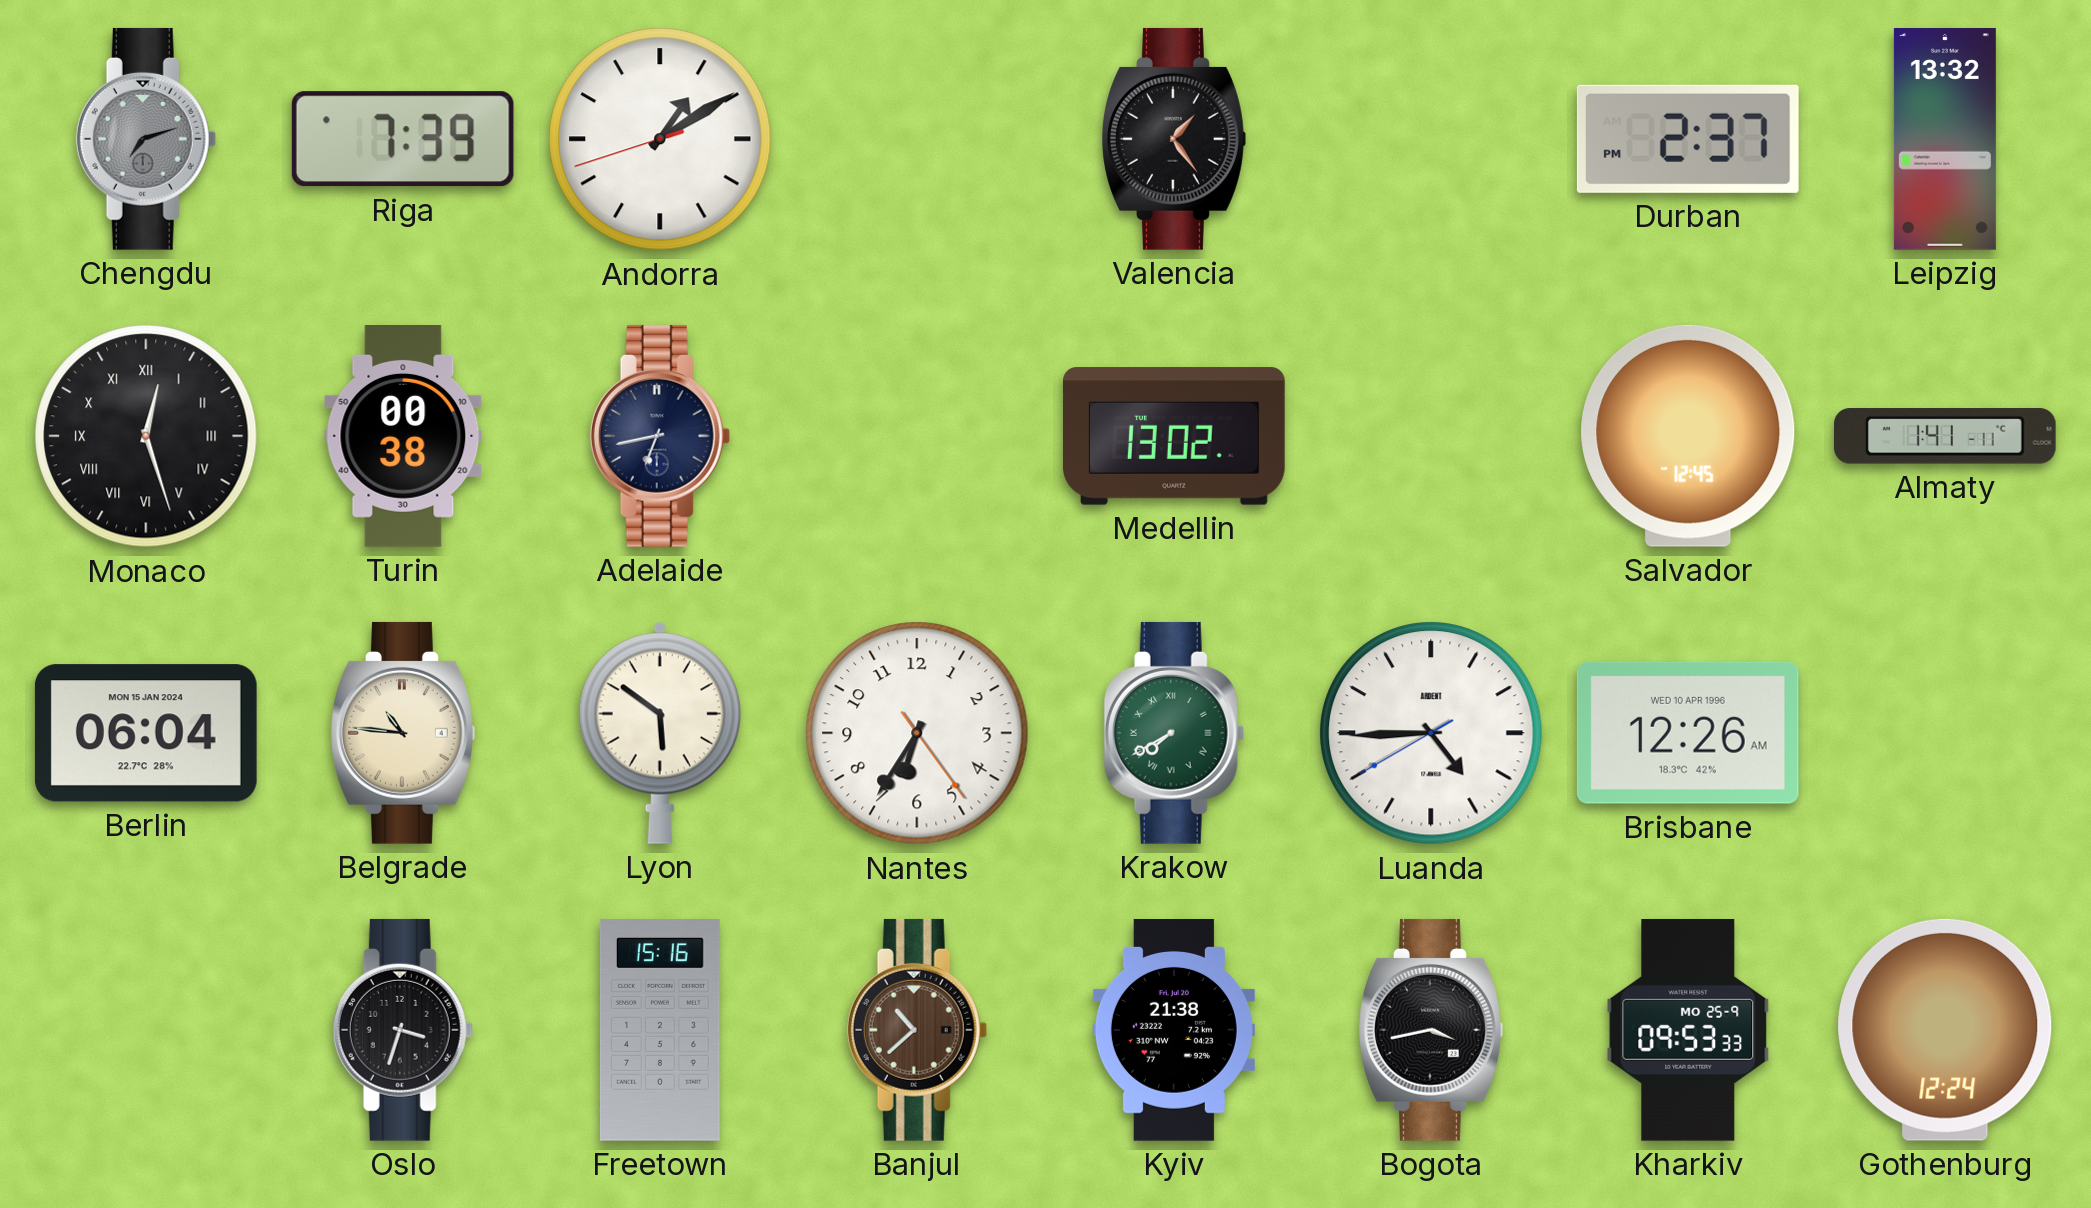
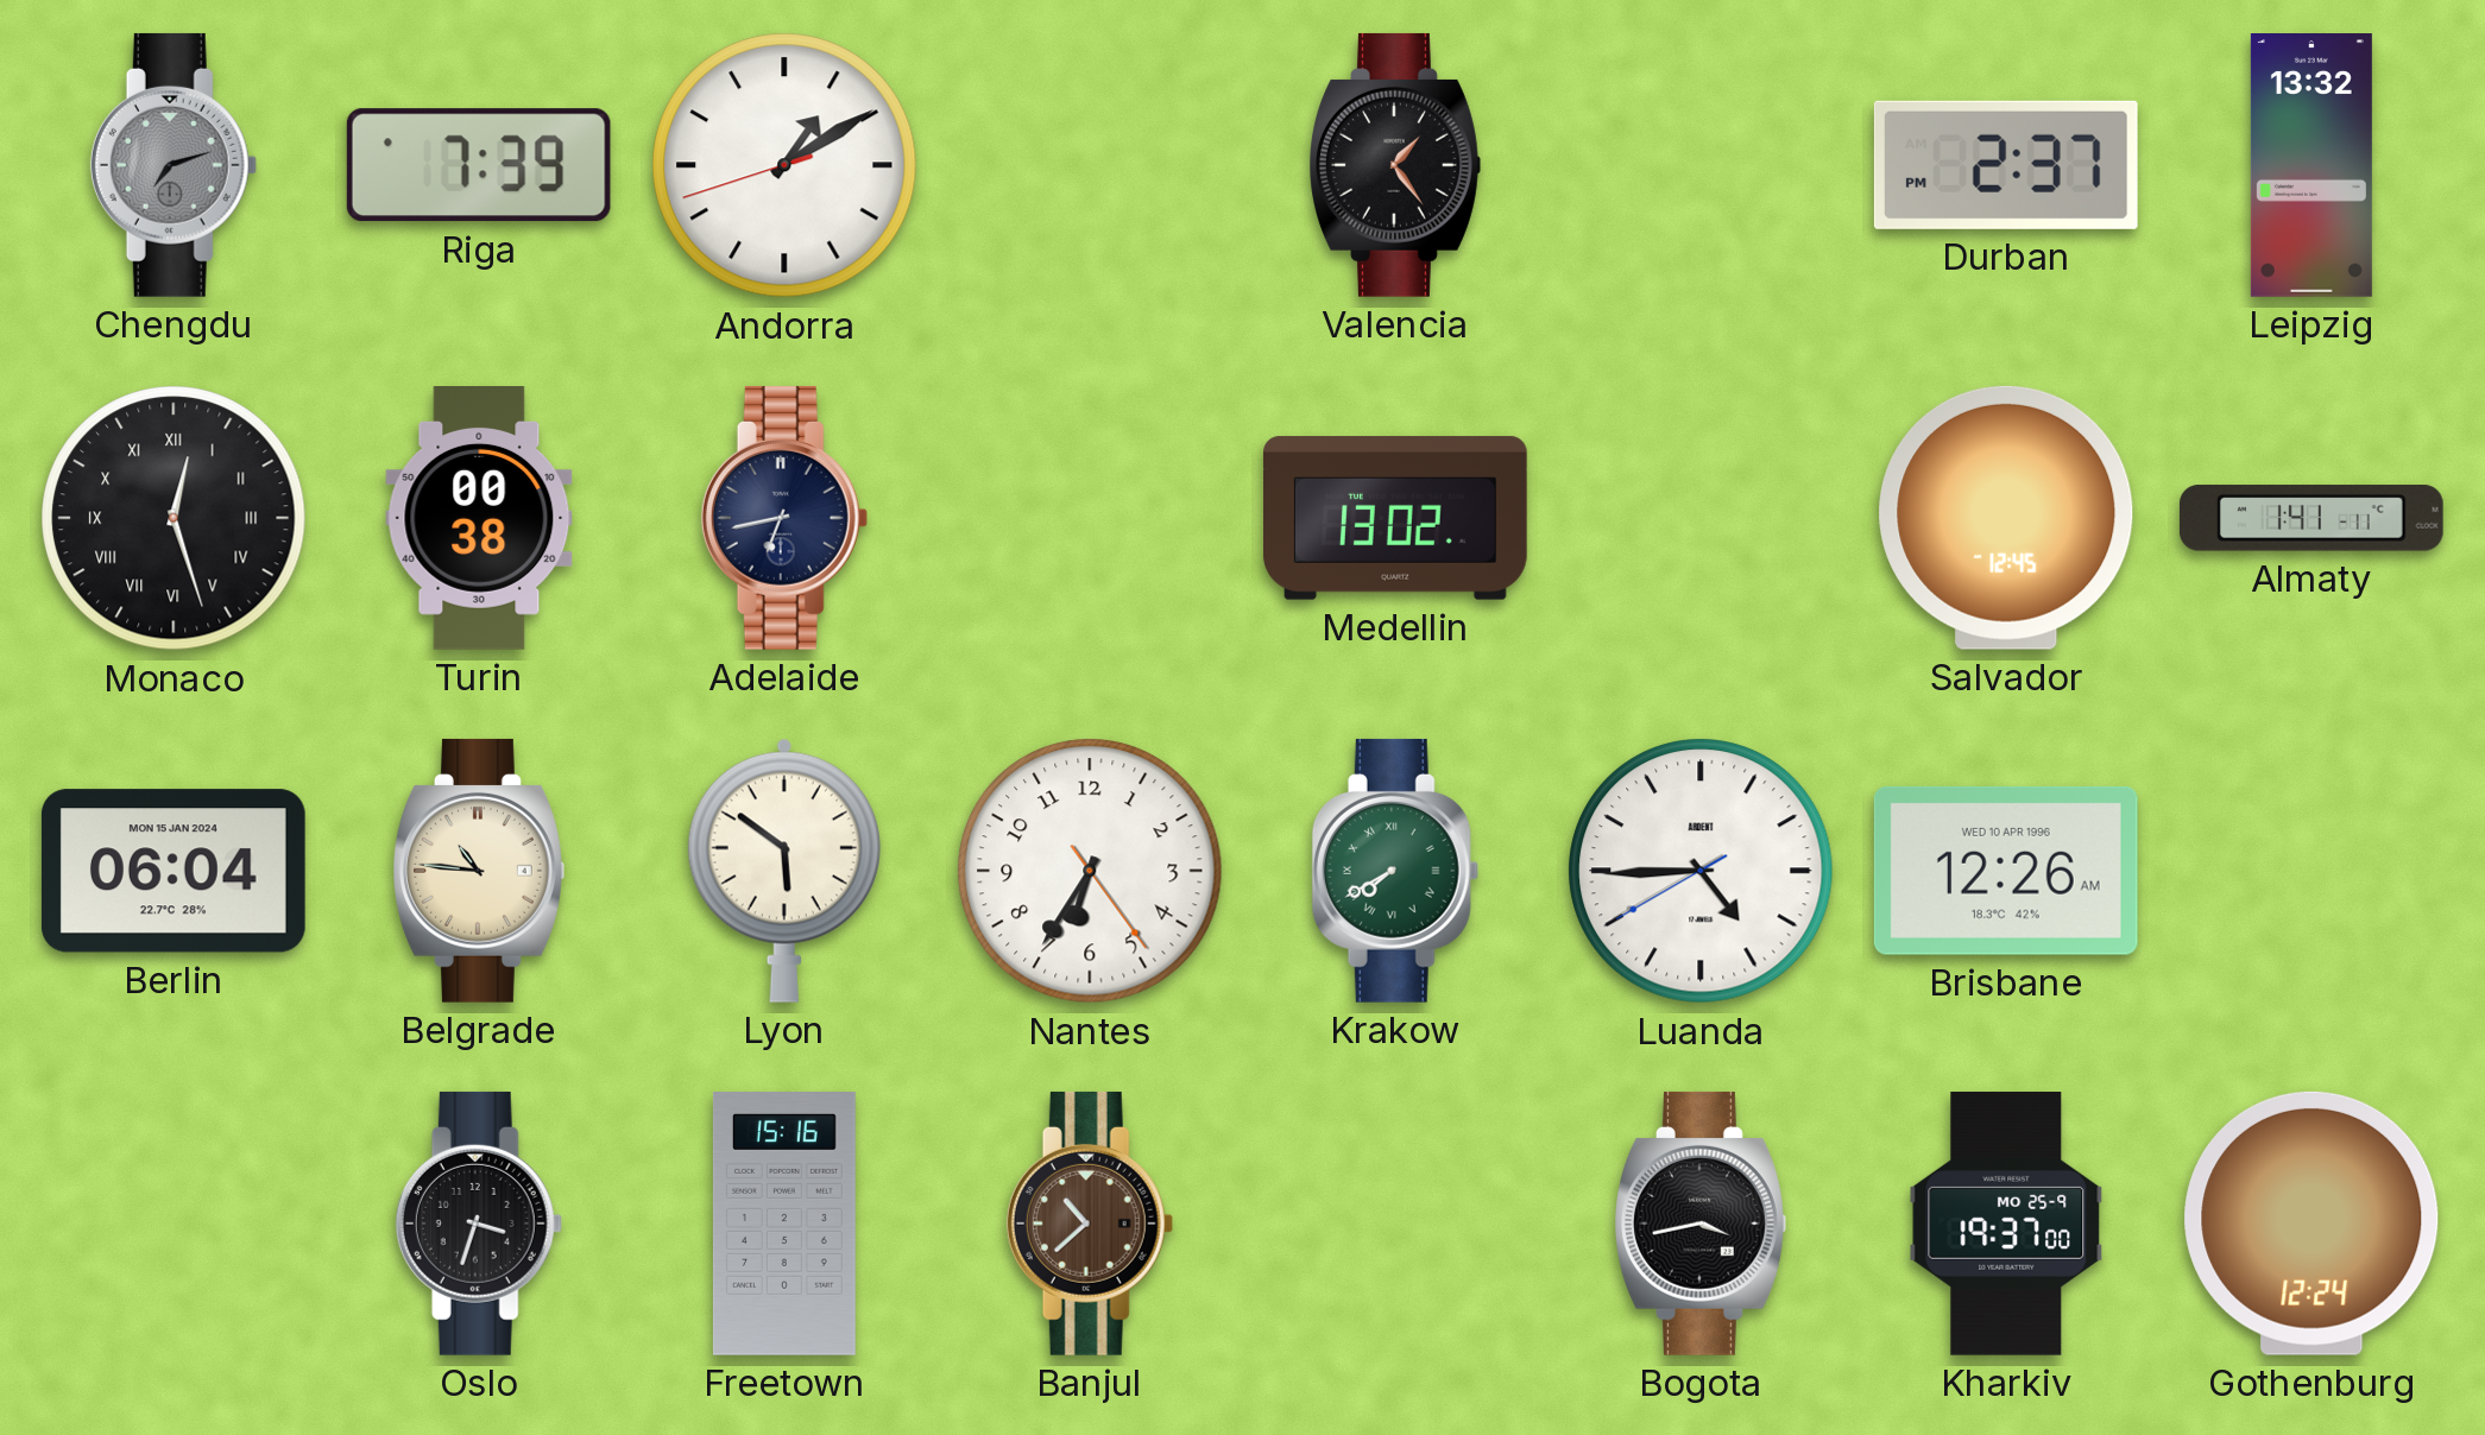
Kyiv: 21:38 -> none (1174, 1031)
Kharkiv: 09:53 -> 19:37 (2006, 1224)
